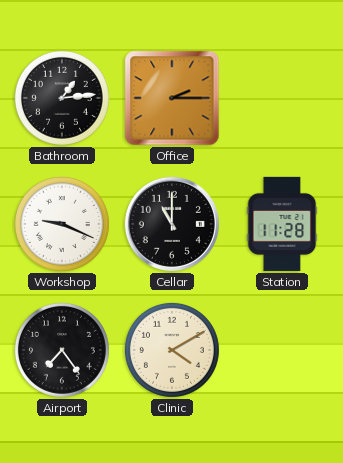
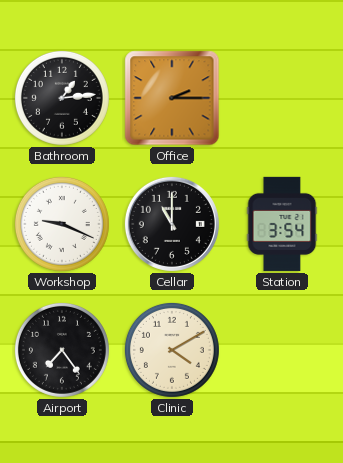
Station: 11:28 -> 3:54 (282, 224)
